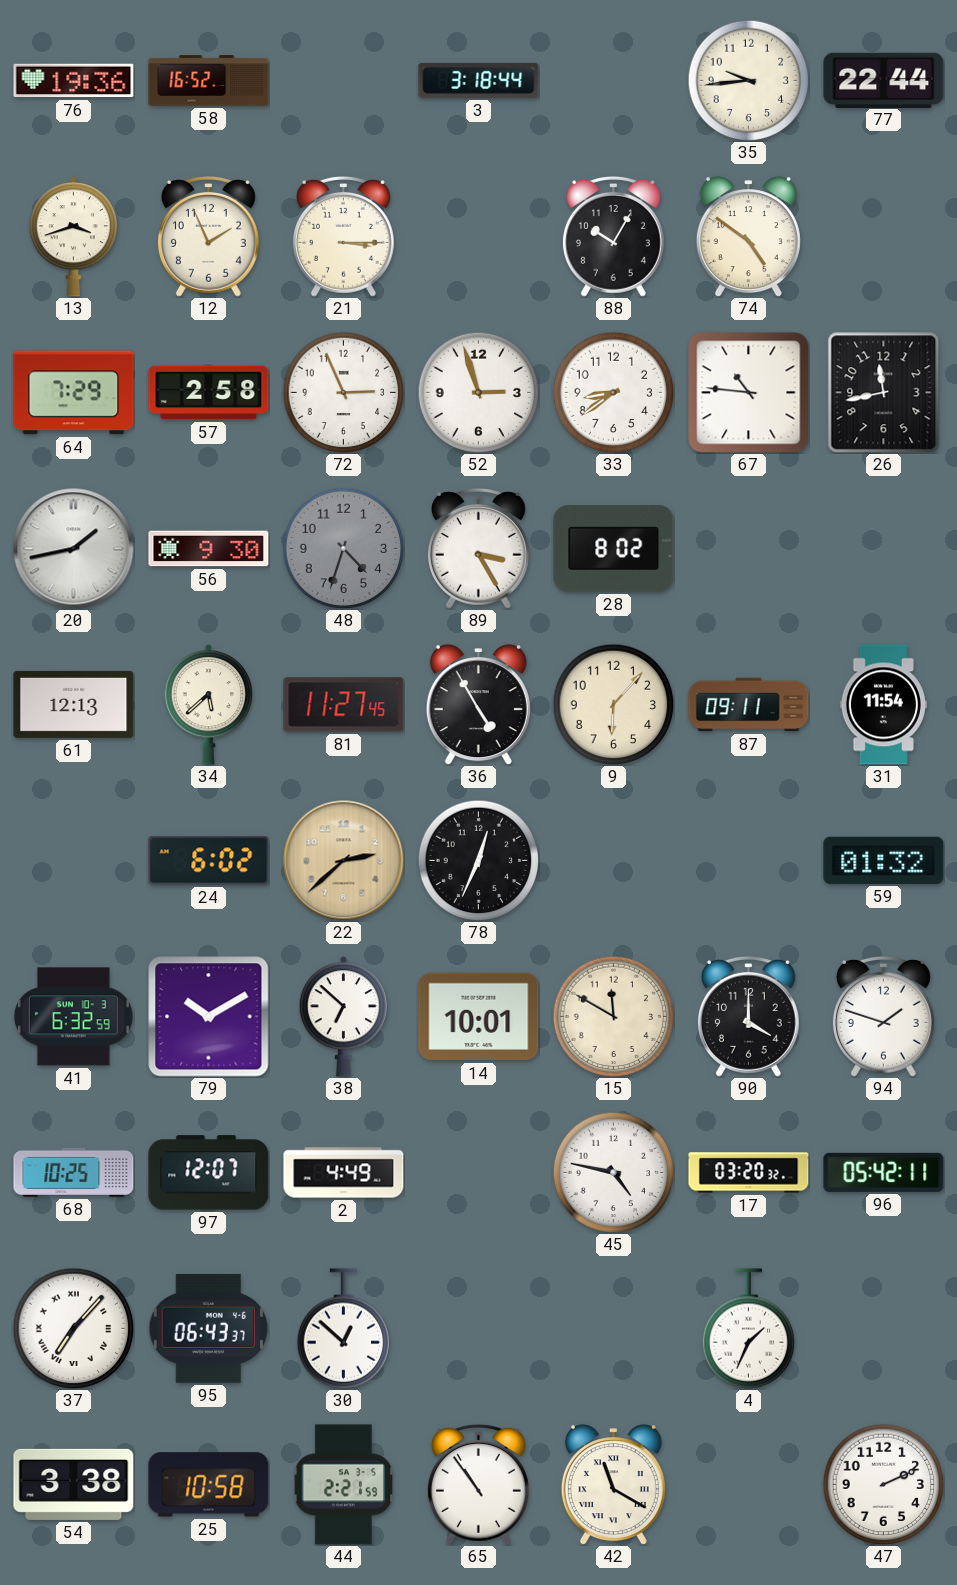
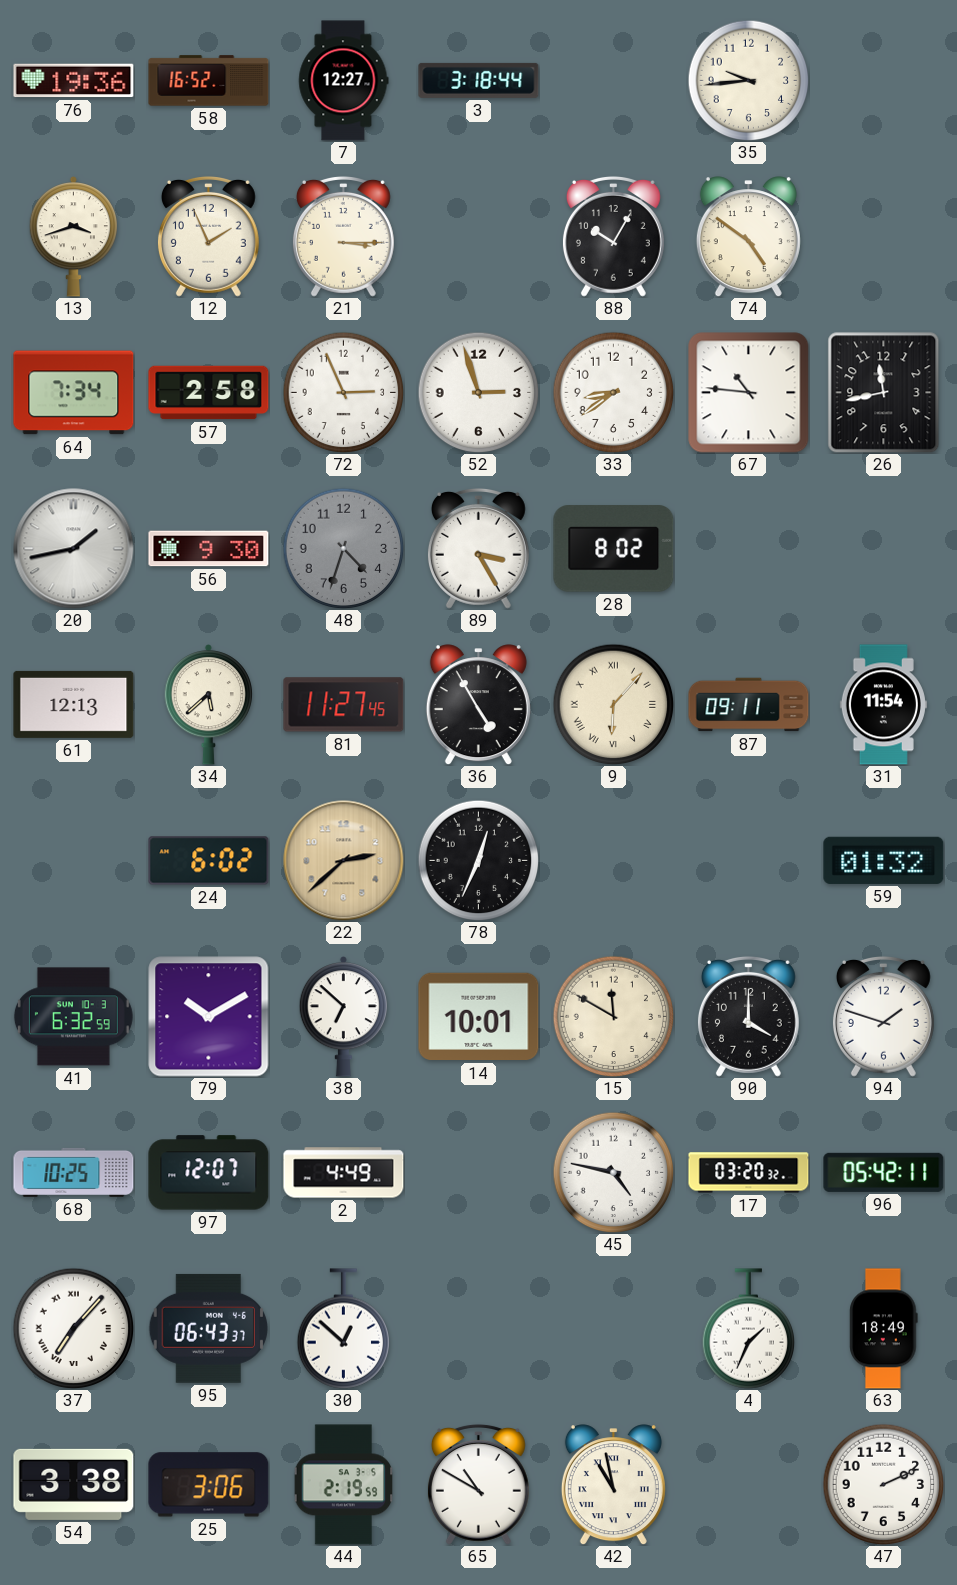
7: none -> 12:27 (344, 81)
77: 22:44 -> none (884, 80)
64: 7:29 -> 7:34 (74, 393)
9 numerals: Arabic -> Roman (613, 704)
63: none -> 18:49 (884, 1329)
25: 10:58 -> 3:06 (209, 1485)
44: 2:21 -> 2:19 (343, 1485)
65: 10:54 -> 10:50 (478, 1484)
42: 11:20 -> 10:58 (613, 1485)
